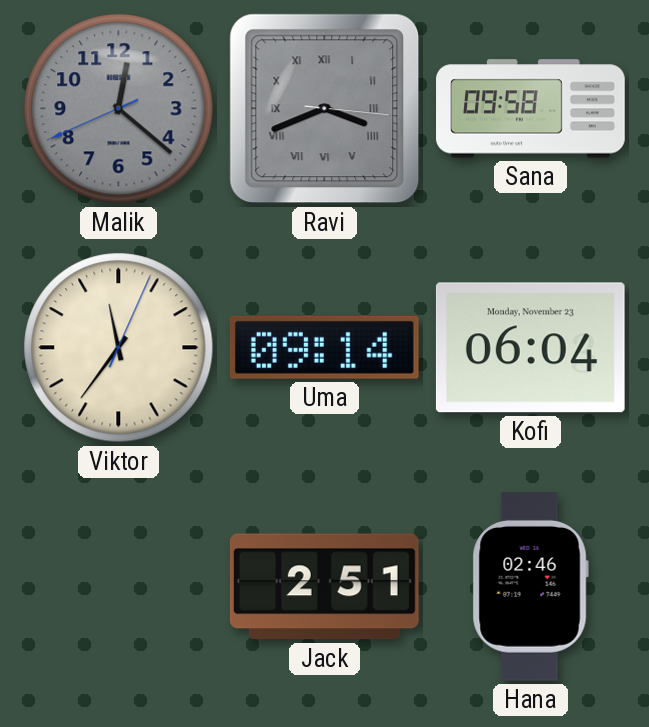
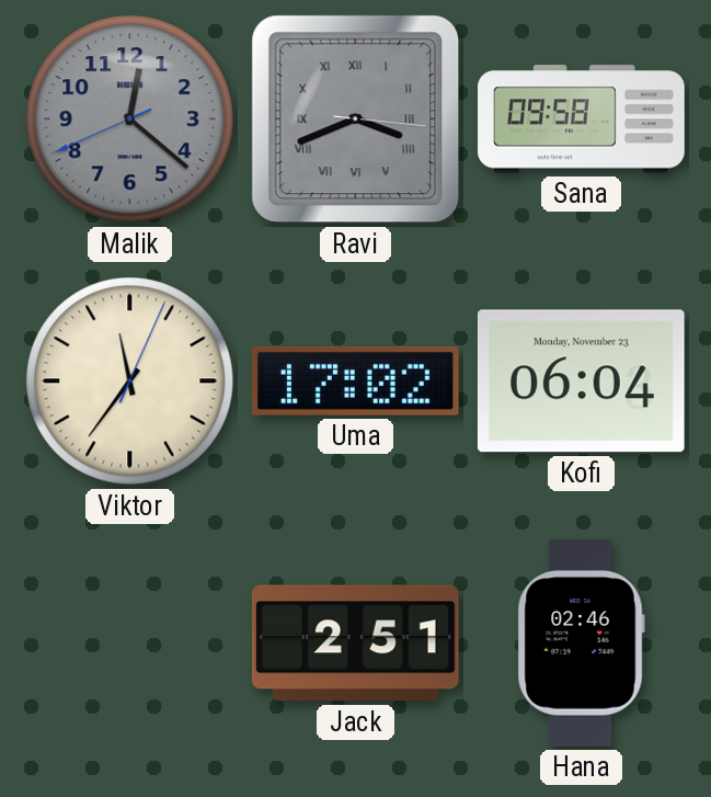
Uma: 09:14 -> 17:02 (355, 380)
